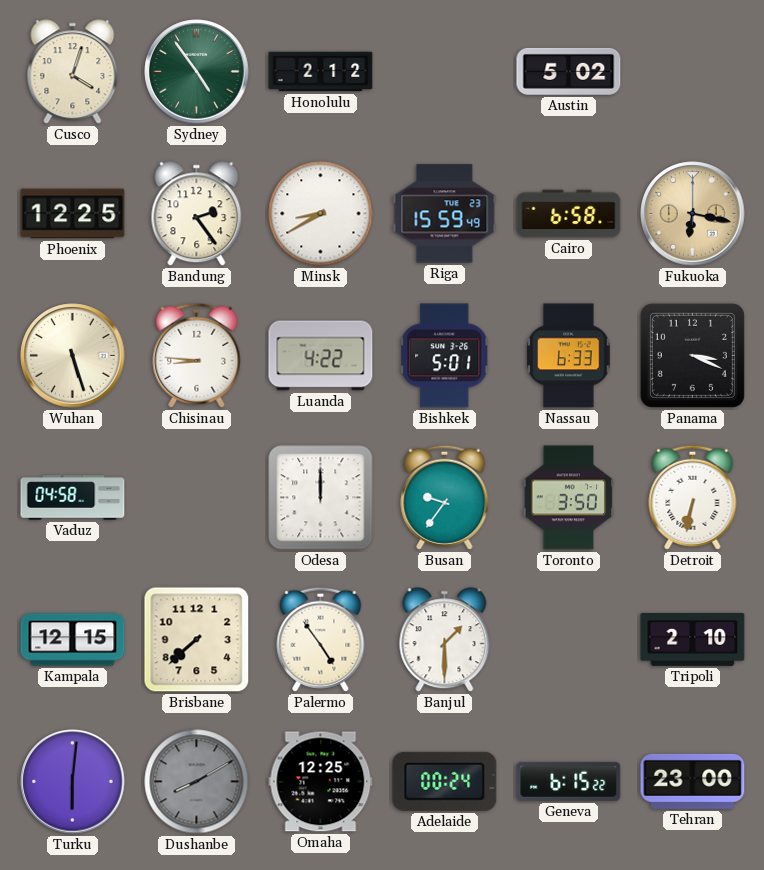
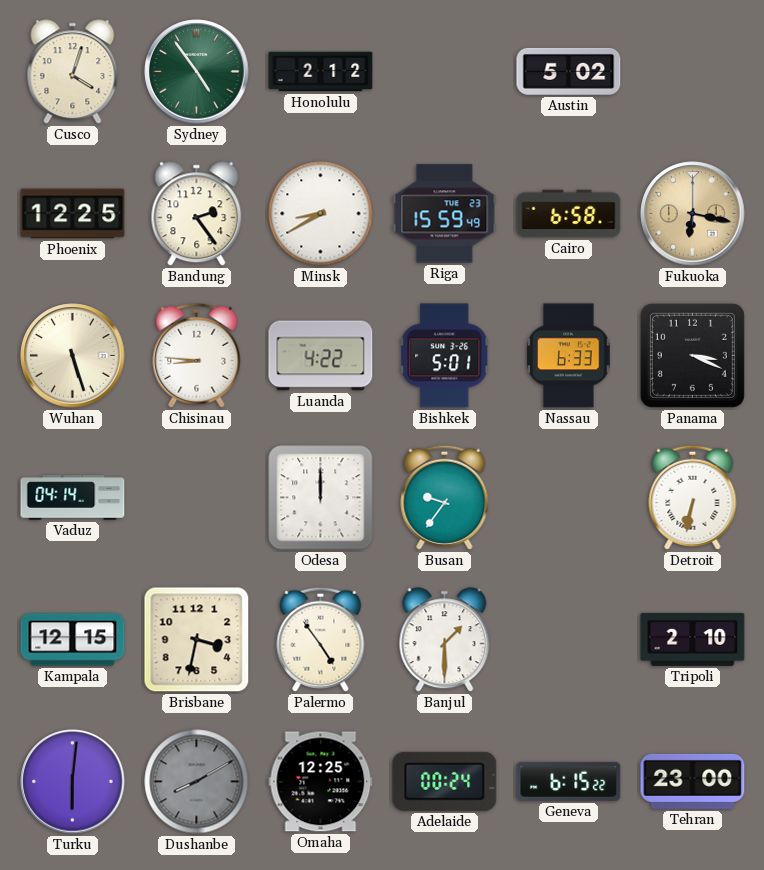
Vaduz: 04:58 -> 04:14 (73, 498)
Toronto: 3:50 -> none (569, 498)
Brisbane: 7:38 -> 3:32 (197, 640)
